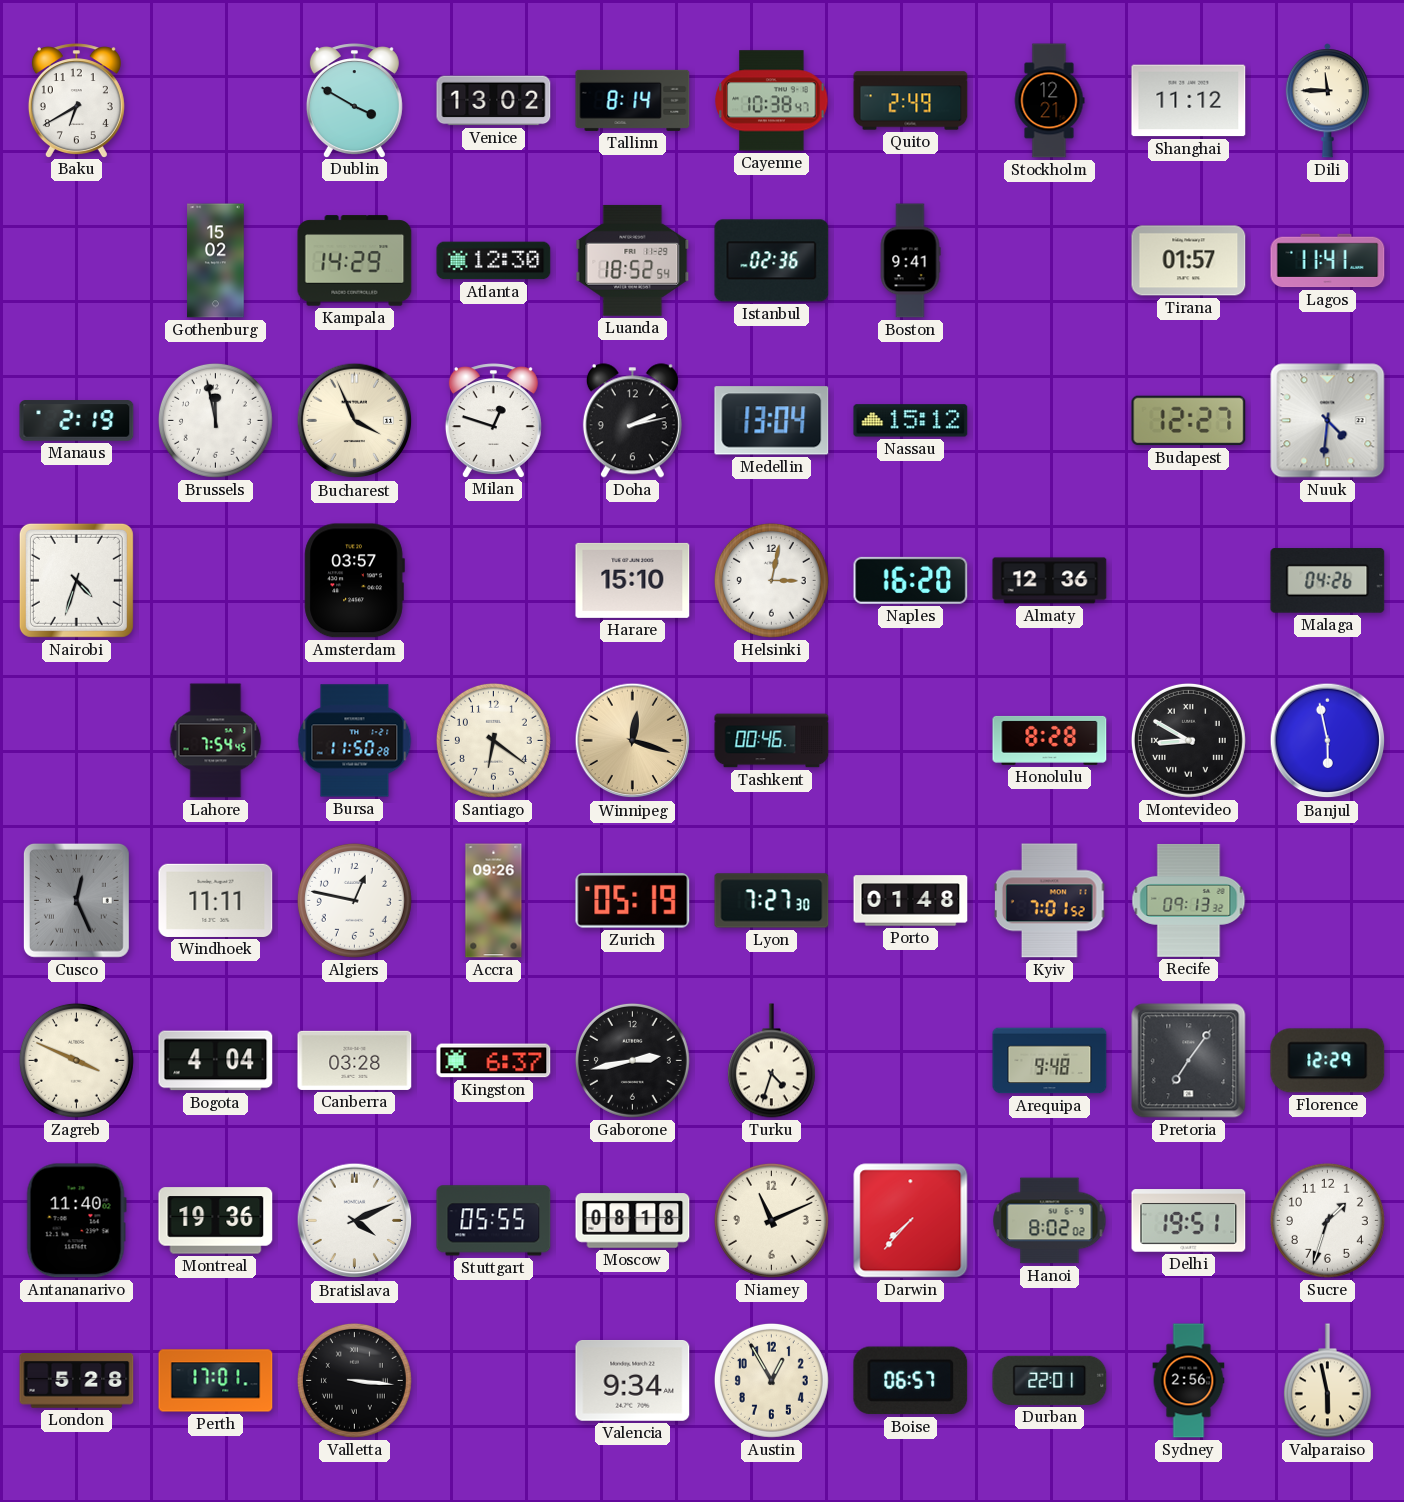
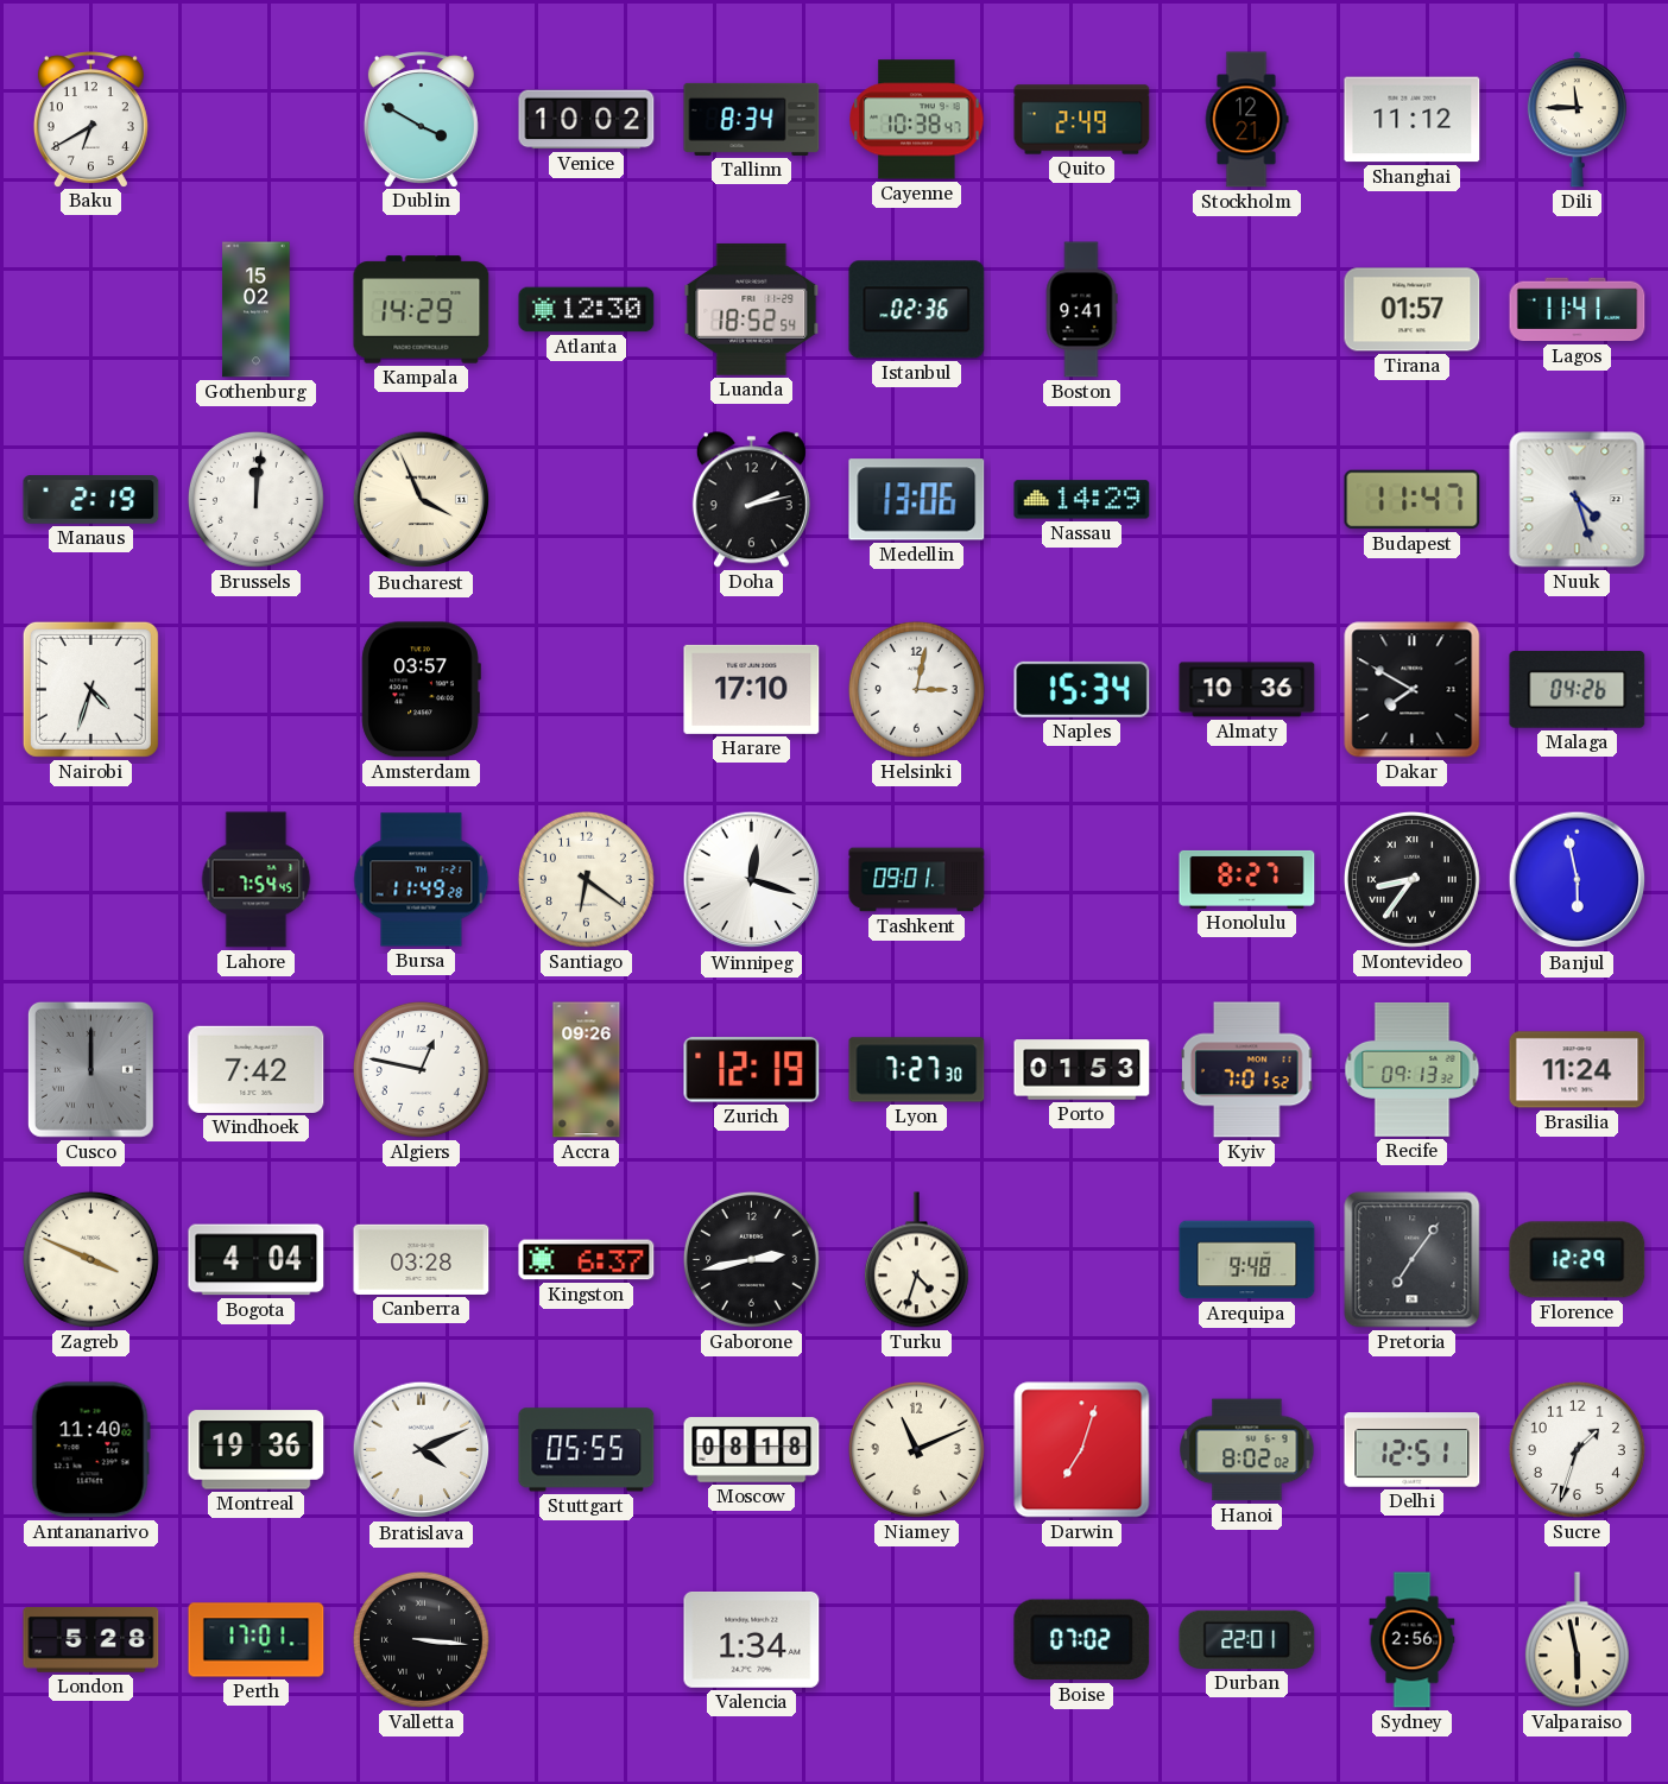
Venice: 13:02 -> 10:02 (587, 120)
Tallinn: 8:14 -> 8:34 (752, 119)
Brussels: 11:58 -> 12:01 (255, 499)
Milan: 12:48 -> none (493, 420)
Medellin: 13:04 -> 13:06 (917, 500)
Nassau: 15:12 -> 14:29 (1082, 500)
Budapest: 12:27 -> 11:47 (1413, 500)
Nuuk: 4:31 -> 4:27 (1578, 500)
Harare: 15:10 -> 17:10 (752, 689)
Naples: 16:20 -> 15:34 (1082, 689)
Almaty: 12:36 -> 10:36 (1247, 690)
Dakar: none -> 7:50 (1413, 690)
Bursa: 11:50 -> 11:49 (422, 880)
Winnipeg dial: champagne -> white (752, 880)
Tashkent: 00:46 -> 09:01 (917, 880)
Honolulu: 8:28 -> 8:27 (1247, 879)
Montevideo: 8:50 -> 8:36 (1411, 879)
Cusco: 12:26 -> 12:00 (90, 1069)
Windhoek: 11:11 -> 7:42 (257, 1069)
Zurich: 05:19 -> 12:19 (752, 1070)
Porto: 01:48 -> 01:53 (1082, 1070)
Brasilia: none -> 11:24 (1578, 1070)
Darwin: 7:37 -> 7:03 (1082, 1450)
Delhi: 19:51 -> 12:51 (1413, 1450)
Valencia: 9:34 -> 1:34 (752, 1640)
Austin: 12:55 -> none (771, 1380)
Boise: 06:57 -> 07:02 (1082, 1640)
